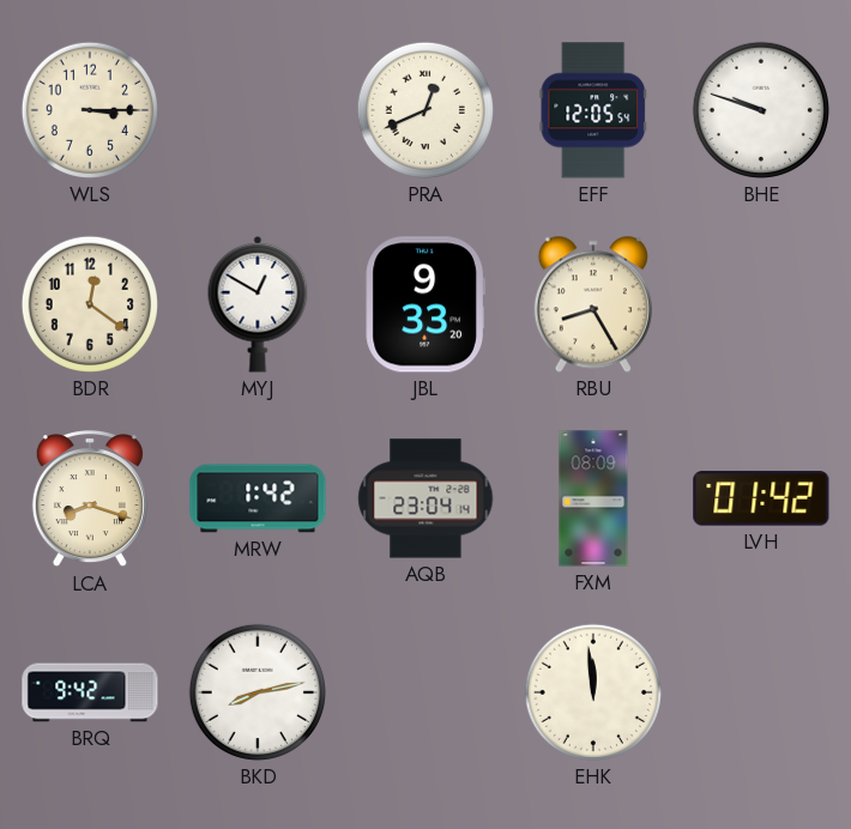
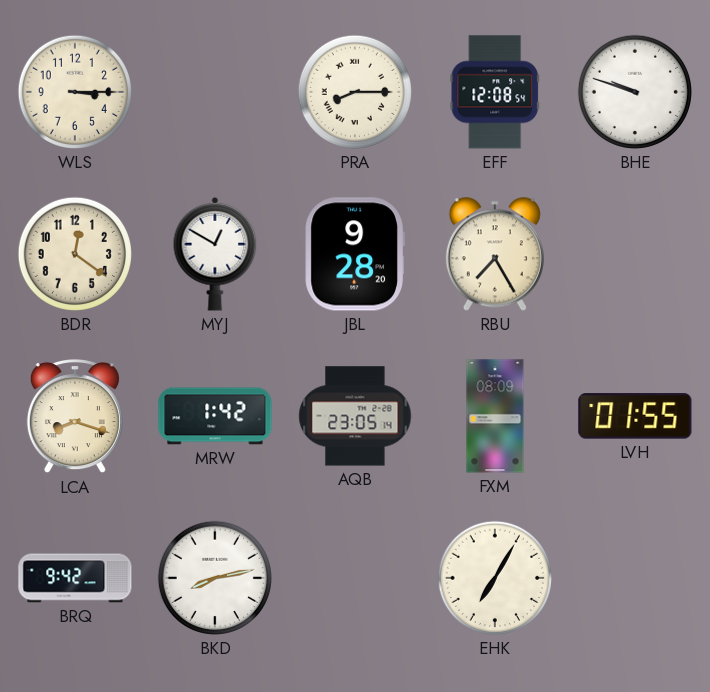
PRA: 12:41 -> 8:15 (355, 92)
EFF: 12:05 -> 12:08 (495, 92)
JBL: 9:33 -> 9:28 (355, 254)
RBU: 8:25 -> 7:25 (495, 254)
AQB: 23:04 -> 23:05 (355, 416)
LVH: 01:42 -> 01:55 (635, 416)
EHK: 11:59 -> 7:05 (495, 578)
